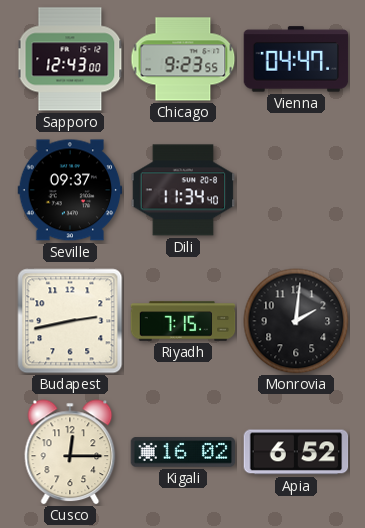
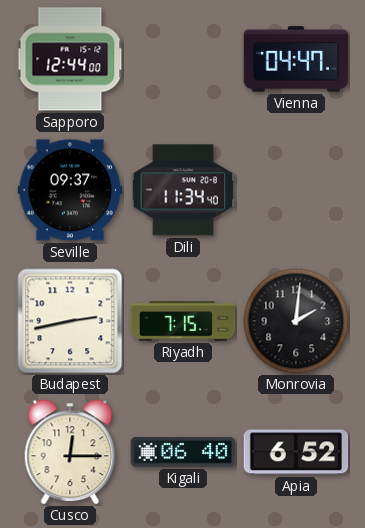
Sapporo: 12:43 -> 12:44 (70, 59)
Chicago: 9:23 -> none (183, 59)
Kigali: 16:02 -> 06:40 (183, 452)
